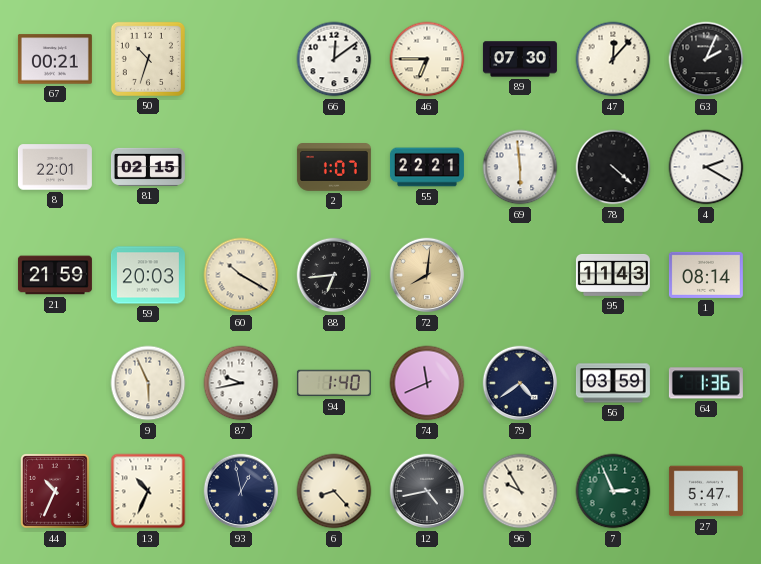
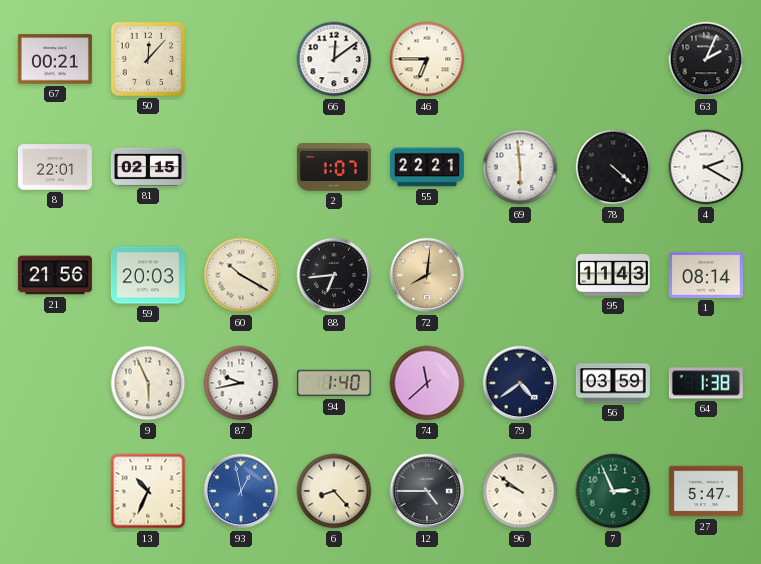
50: 10:33 -> 12:07 (148, 59)
89: 07:30 -> none (520, 59)
47: 12:07 -> none (613, 59)
21: 21:59 -> 21:56 (55, 275)
74: 11:41 -> 11:38 (427, 383)
64: 1:36 -> 1:38 (706, 383)
44: 10:34 -> none (55, 491)
93 dial: navy -> blue (241, 491)
12: 4:43 -> 4:45 (427, 491)
96: 9:55 -> 9:51 (520, 491)
